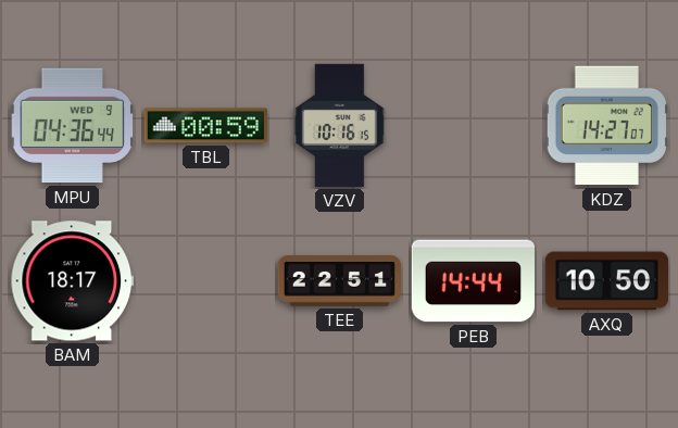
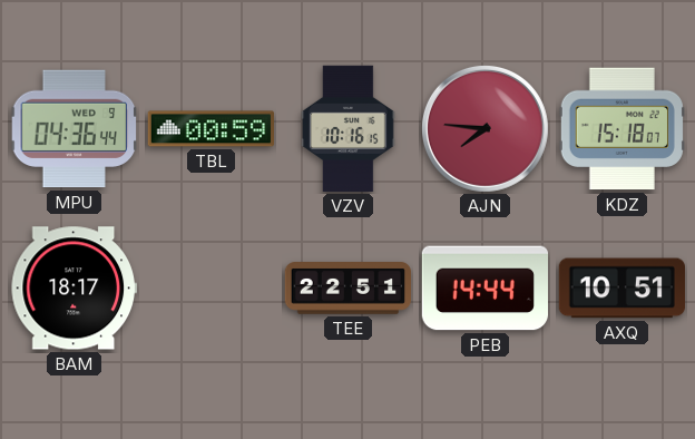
AJN: none -> 7:46 (484, 128)
KDZ: 14:27 -> 15:18 (621, 129)
AXQ: 10:50 -> 10:51 (621, 289)
